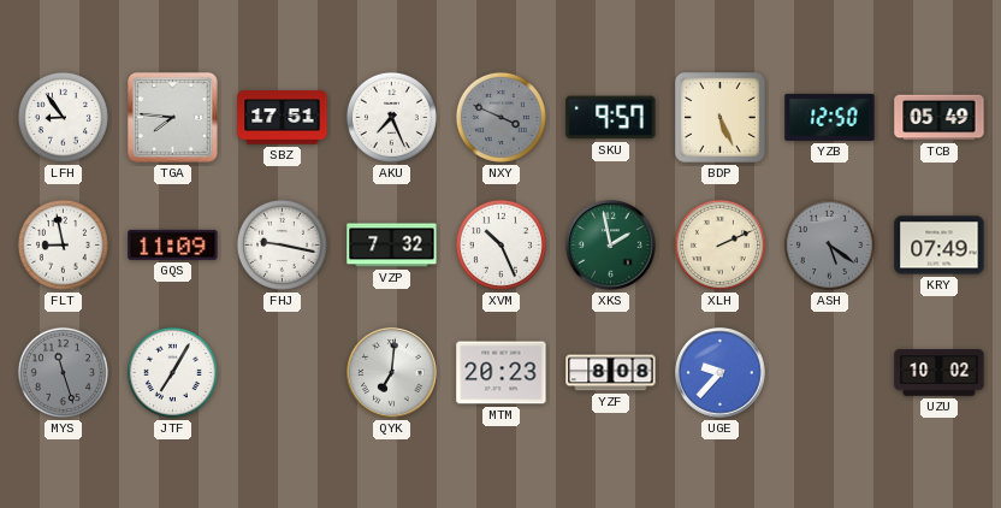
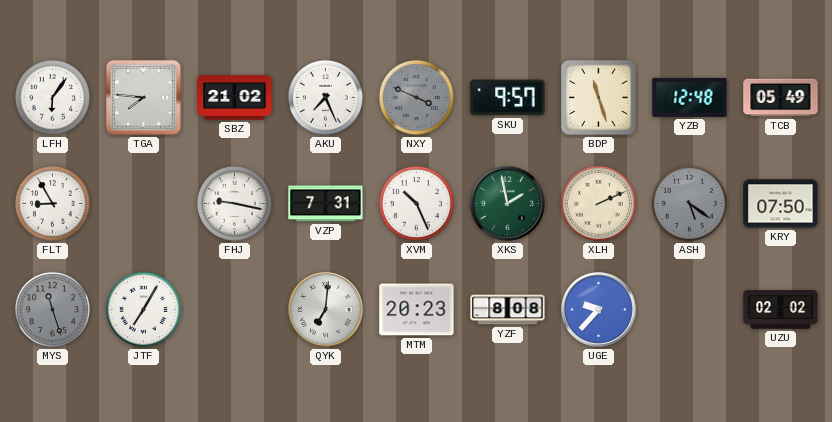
LFH: 8:54 -> 6:06 (52, 97)
SBZ: 17:51 -> 21:02 (235, 98)
BDP: 5:26 -> 11:27 (599, 98)
YZB: 12:50 -> 12:48 (690, 97)
FLT: 8:58 -> 8:55 (52, 203)
GQS: 11:09 -> none (173, 244)
VZP: 7:32 -> 7:31 (326, 204)
KRY: 07:49 -> 07:50 (781, 204)
UZU: 10:02 -> 02:02 (781, 310)
